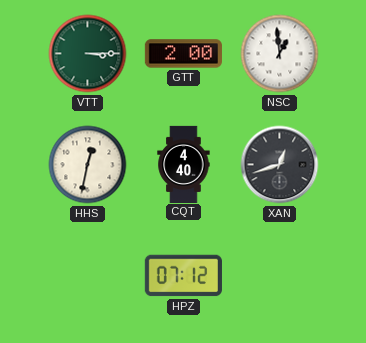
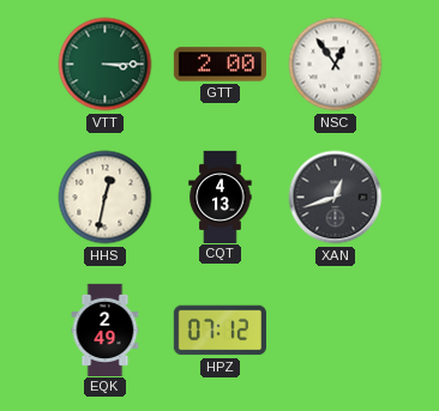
NSC: 12:59 -> 12:54 (336, 65)
CQT: 4:40 -> 4:13 (221, 197)
EQK: none -> 2:49 (106, 330)
